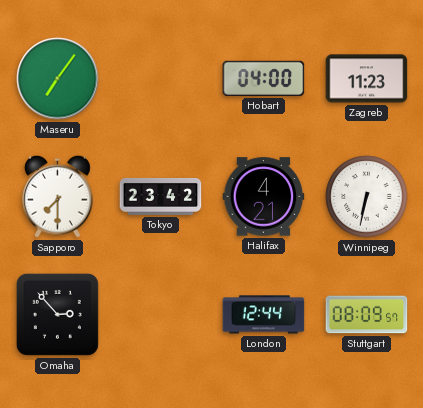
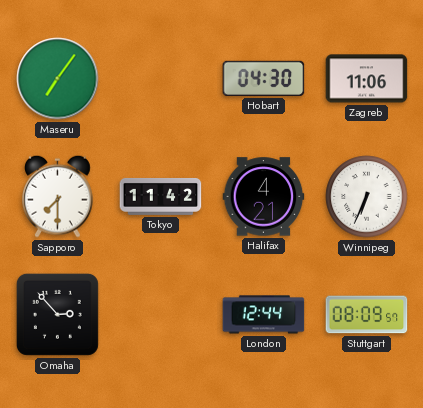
Hobart: 04:00 -> 04:30 (264, 78)
Zagreb: 11:23 -> 11:06 (367, 79)
Tokyo: 23:42 -> 11:42 (161, 196)
Winnipeg: 6:32 -> 6:34 (367, 197)
